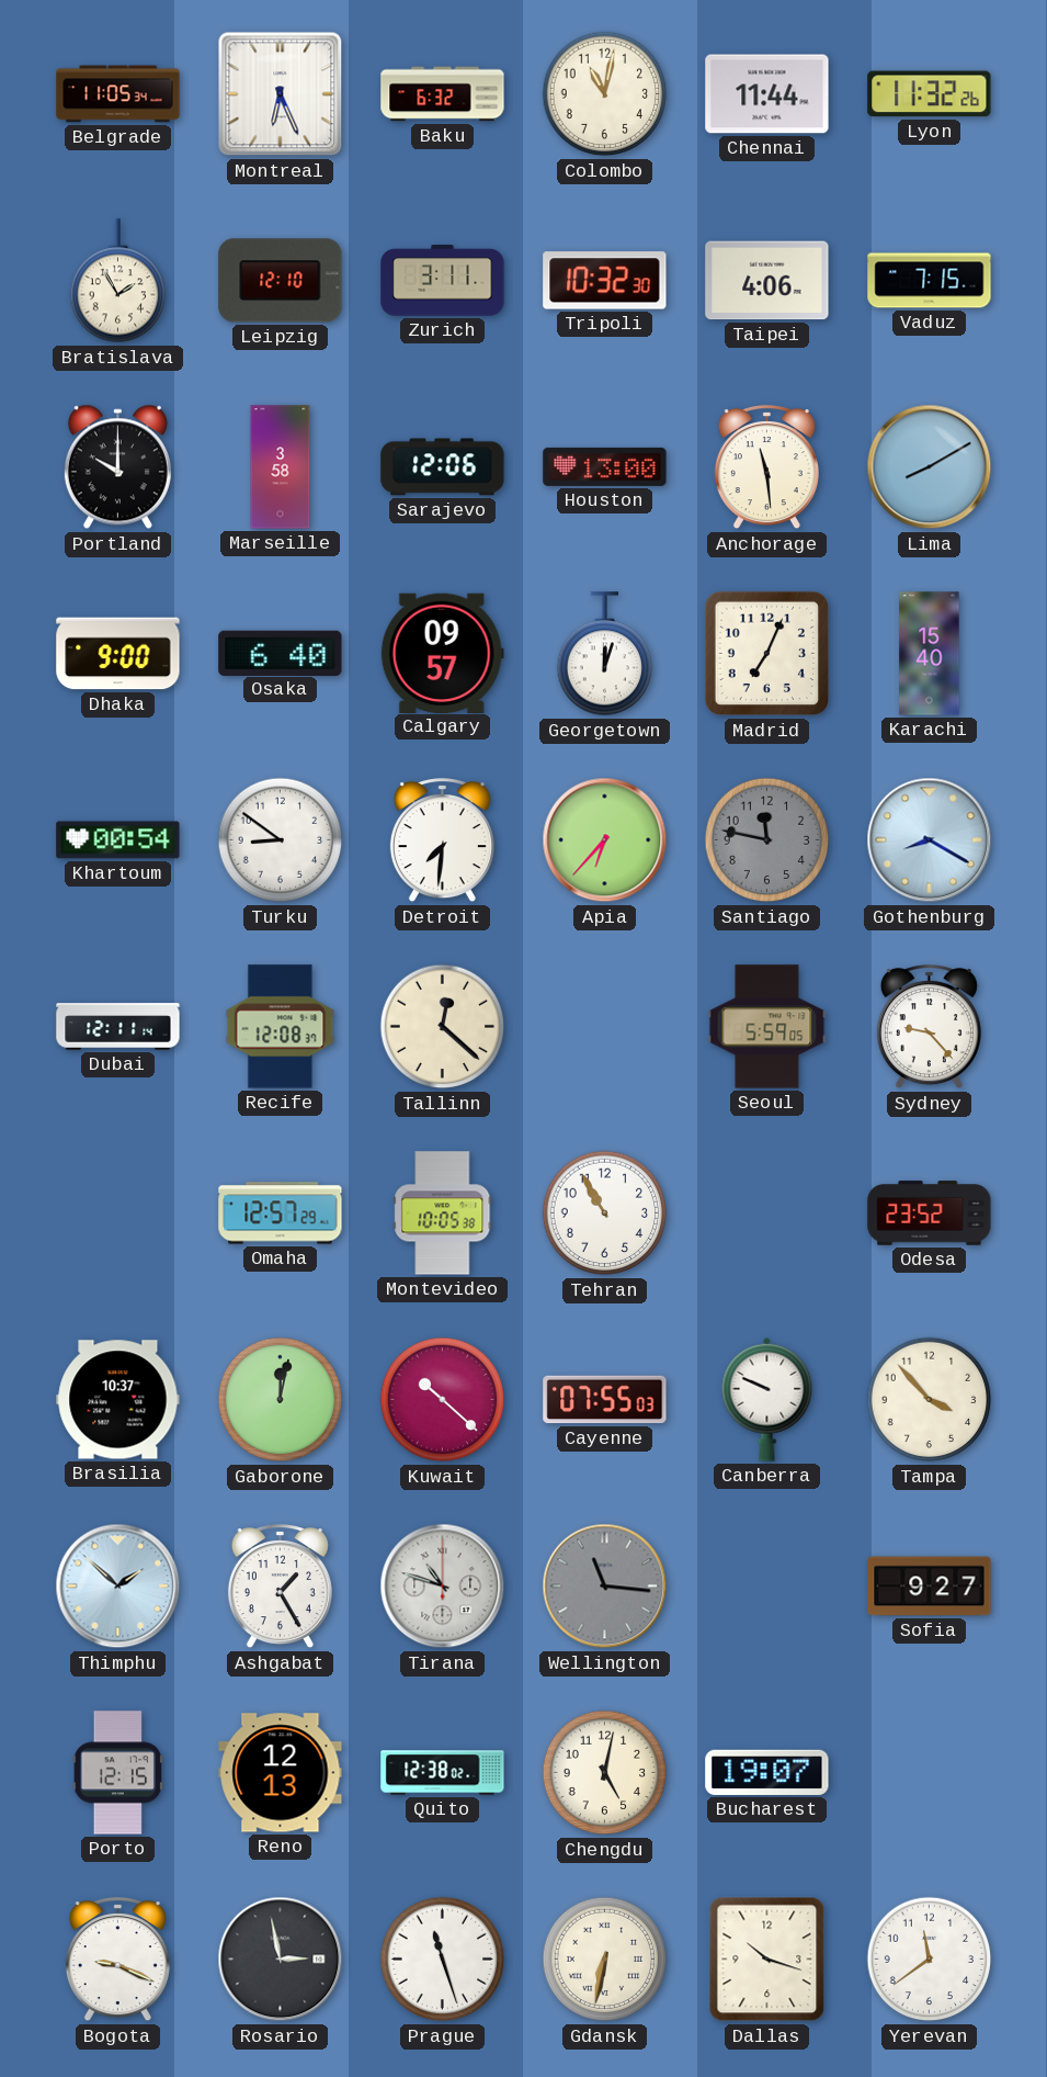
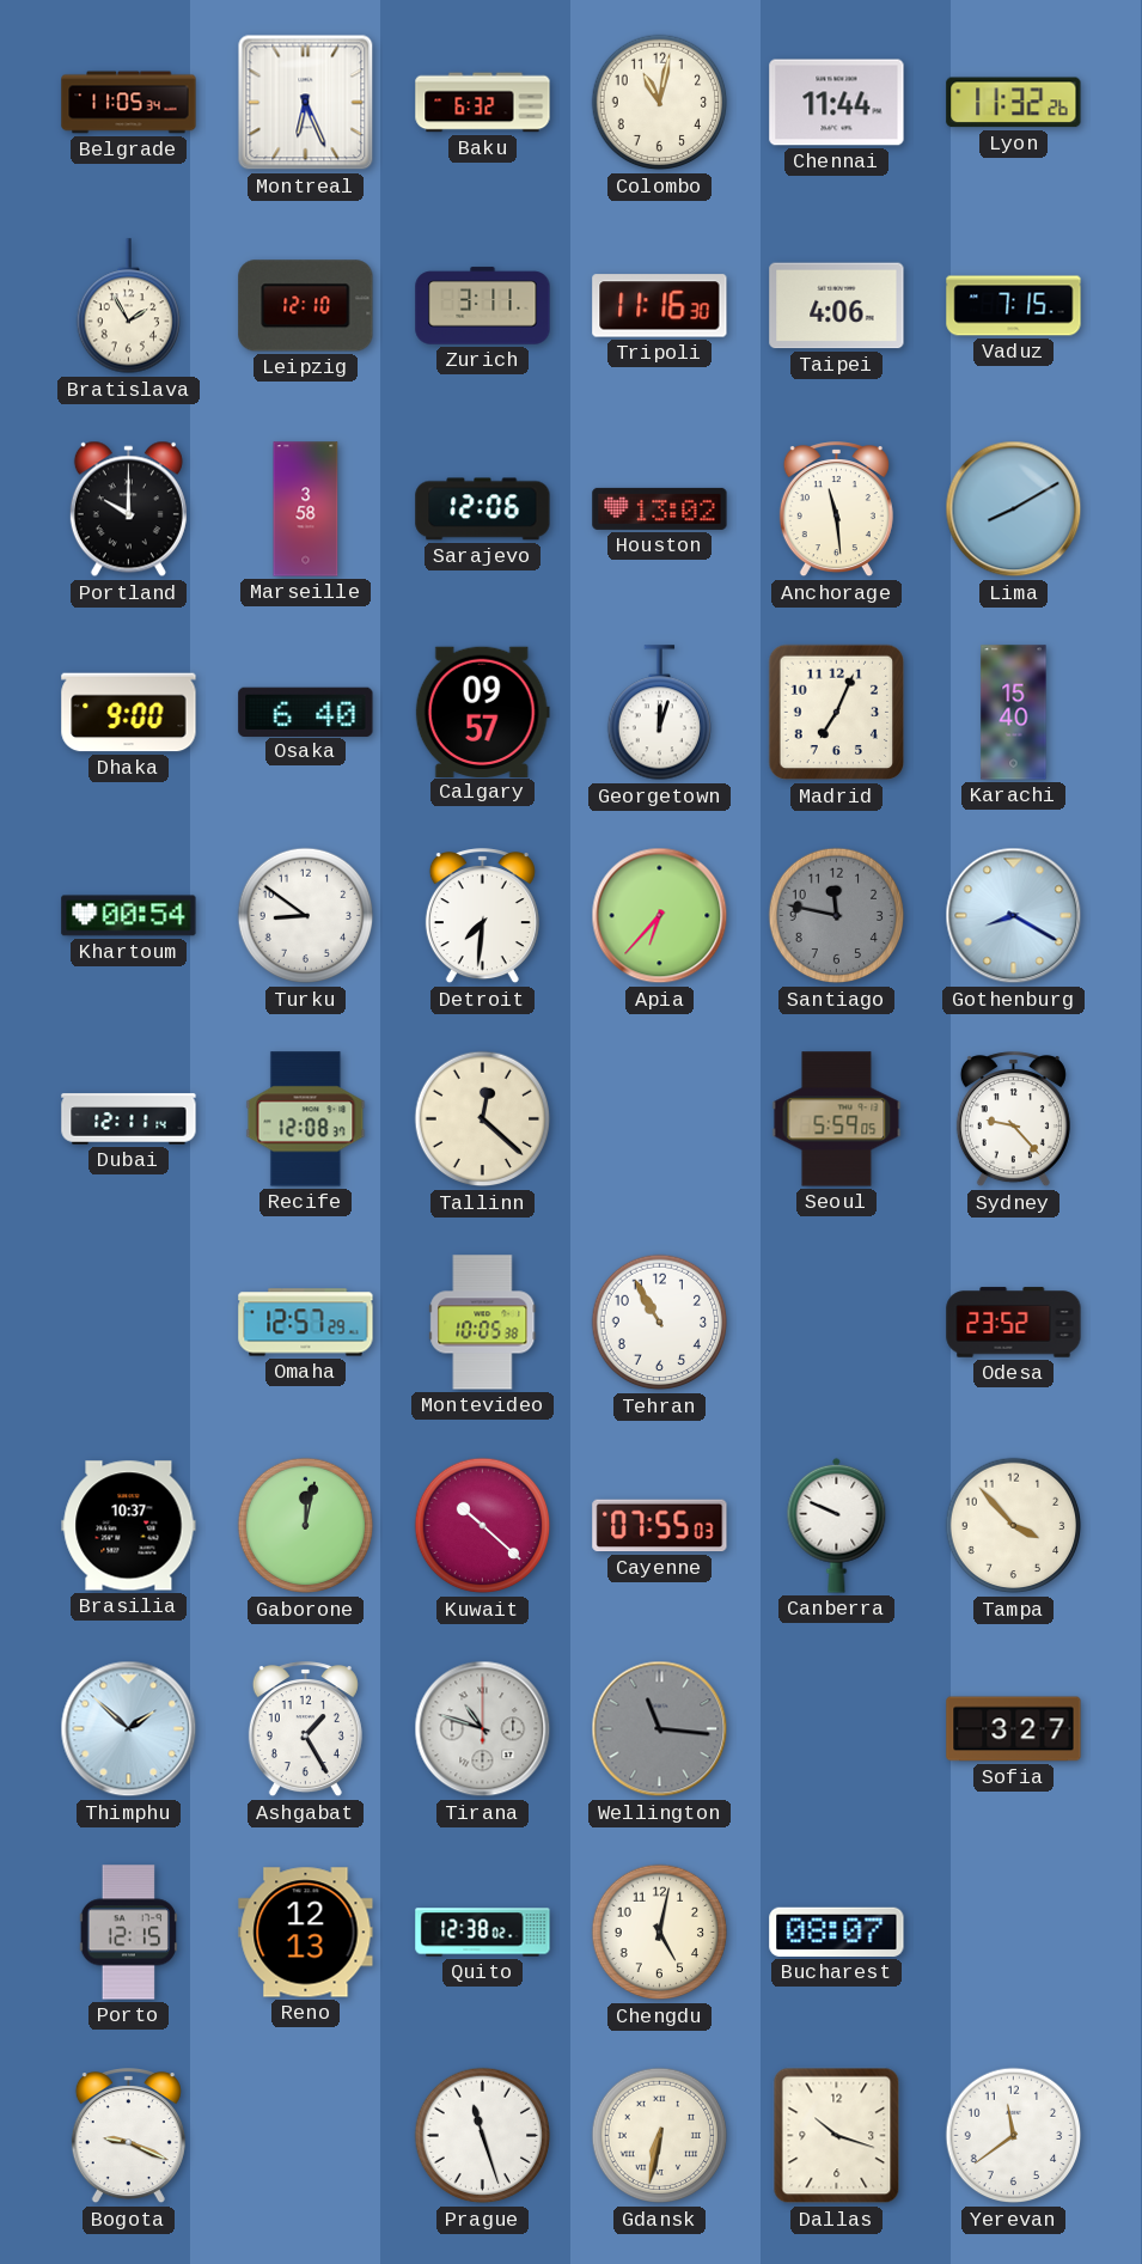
Tripoli: 10:32 -> 11:16 (660, 306)
Houston: 13:00 -> 13:02 (660, 508)
Sofia: 9:27 -> 3:27 (1014, 1729)
Bucharest: 19:07 -> 08:07 (837, 1932)
Rosario: 2:58 -> none (281, 1960)
